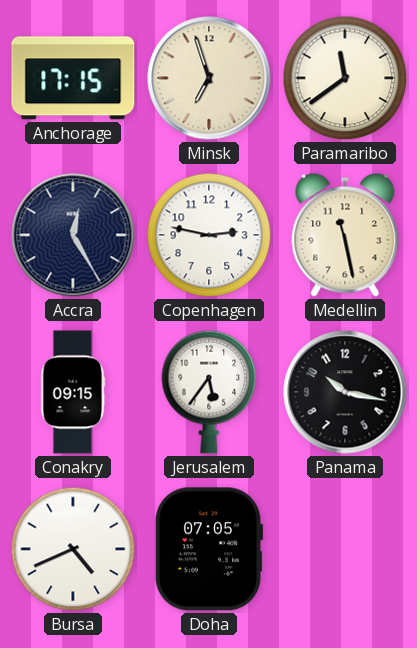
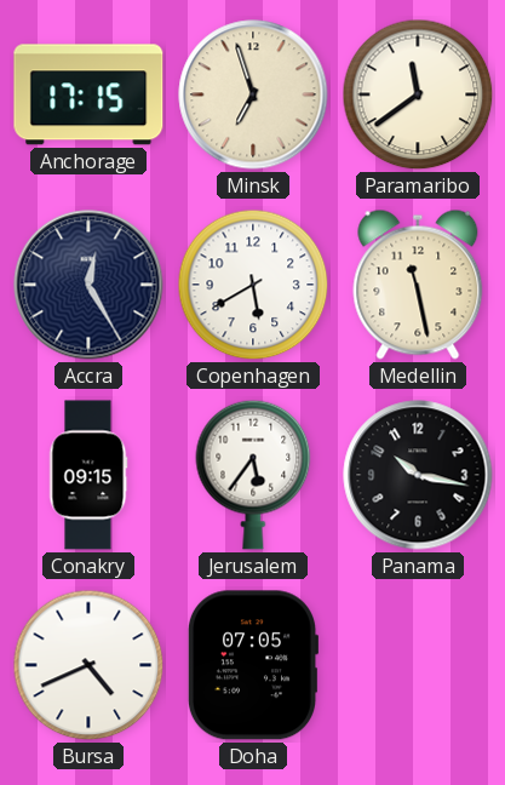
Copenhagen: 2:47 -> 5:40 (253, 285)
